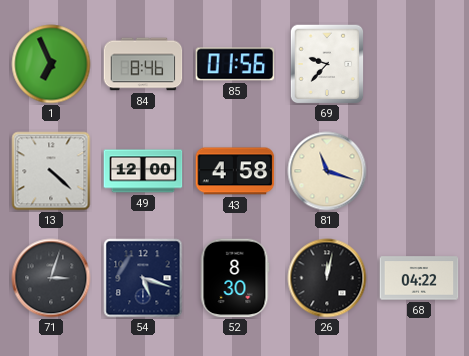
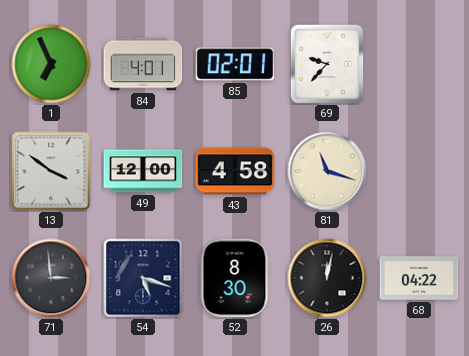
84: 8:46 -> 4:01 (143, 64)
85: 01:56 -> 02:01 (235, 64)
13: 4:22 -> 3:51 (51, 171)
71: 3:03 -> 2:59 (51, 278)
